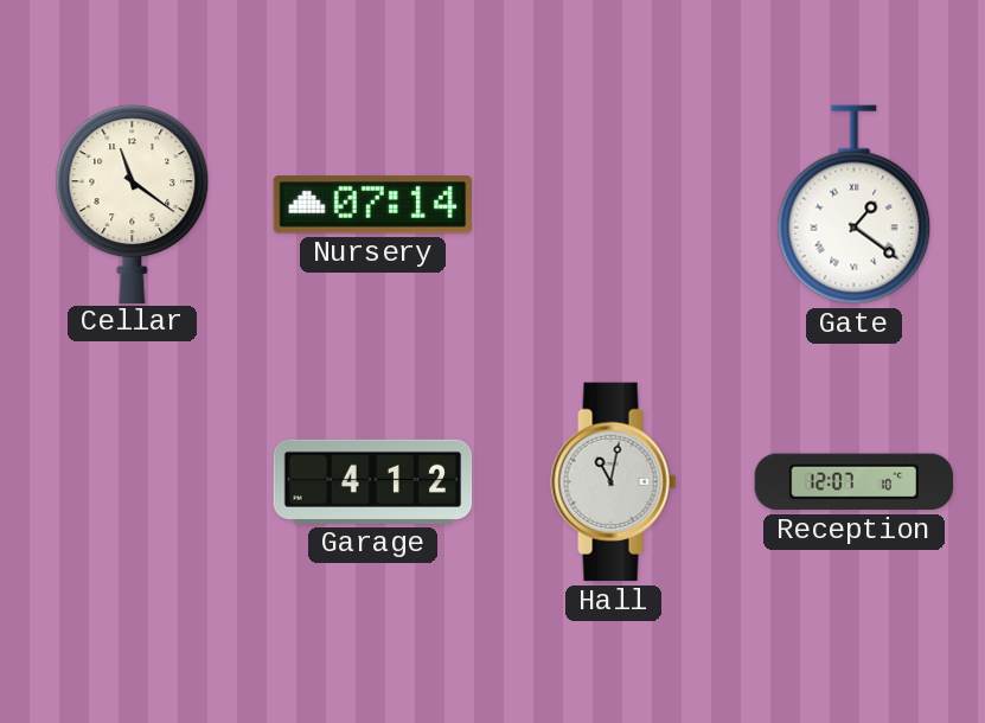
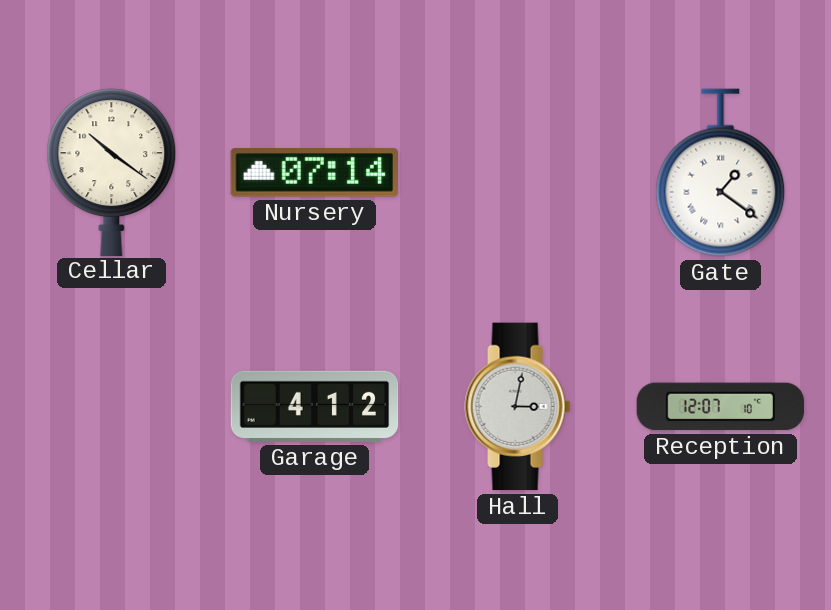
Cellar: 11:21 -> 10:21 (112, 172)
Hall: 11:02 -> 3:02 (518, 407)
